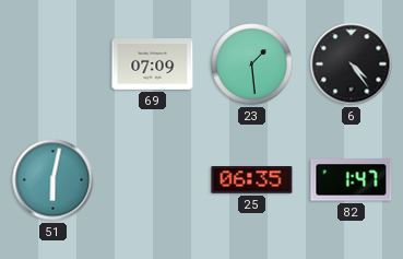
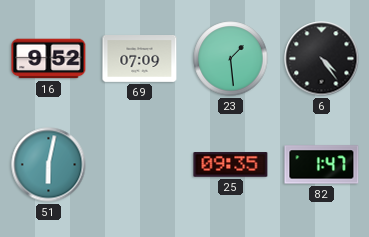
16: none -> 9:52 (49, 59)
25: 06:35 -> 09:35 (231, 165)
